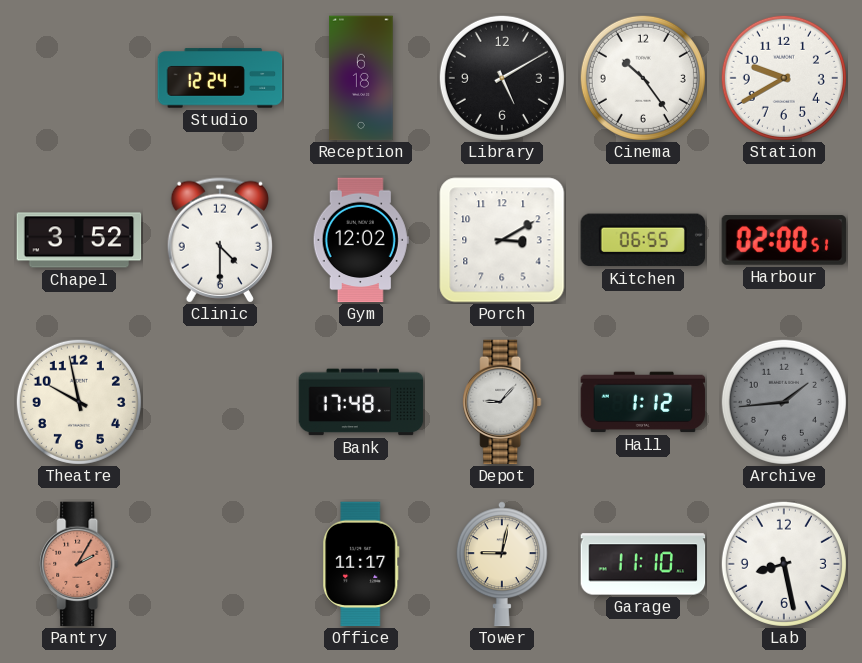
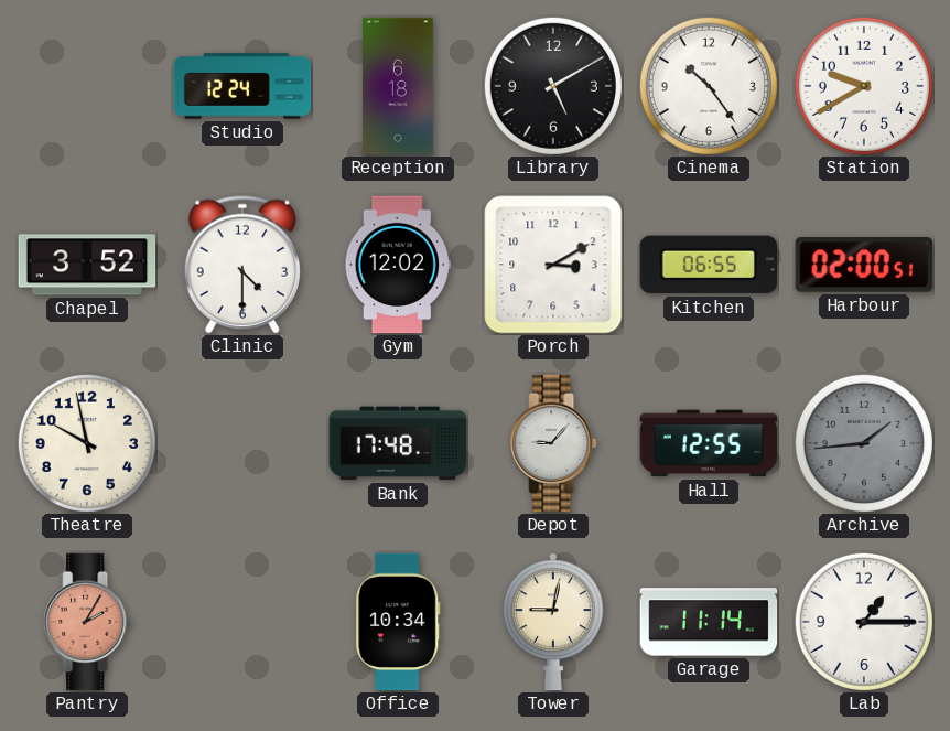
Hall: 1:12 -> 12:55 (709, 443)
Office: 11:17 -> 10:34 (398, 622)
Garage: 11:10 -> 11:14 (709, 622)
Lab: 8:28 -> 1:15 (864, 622)
